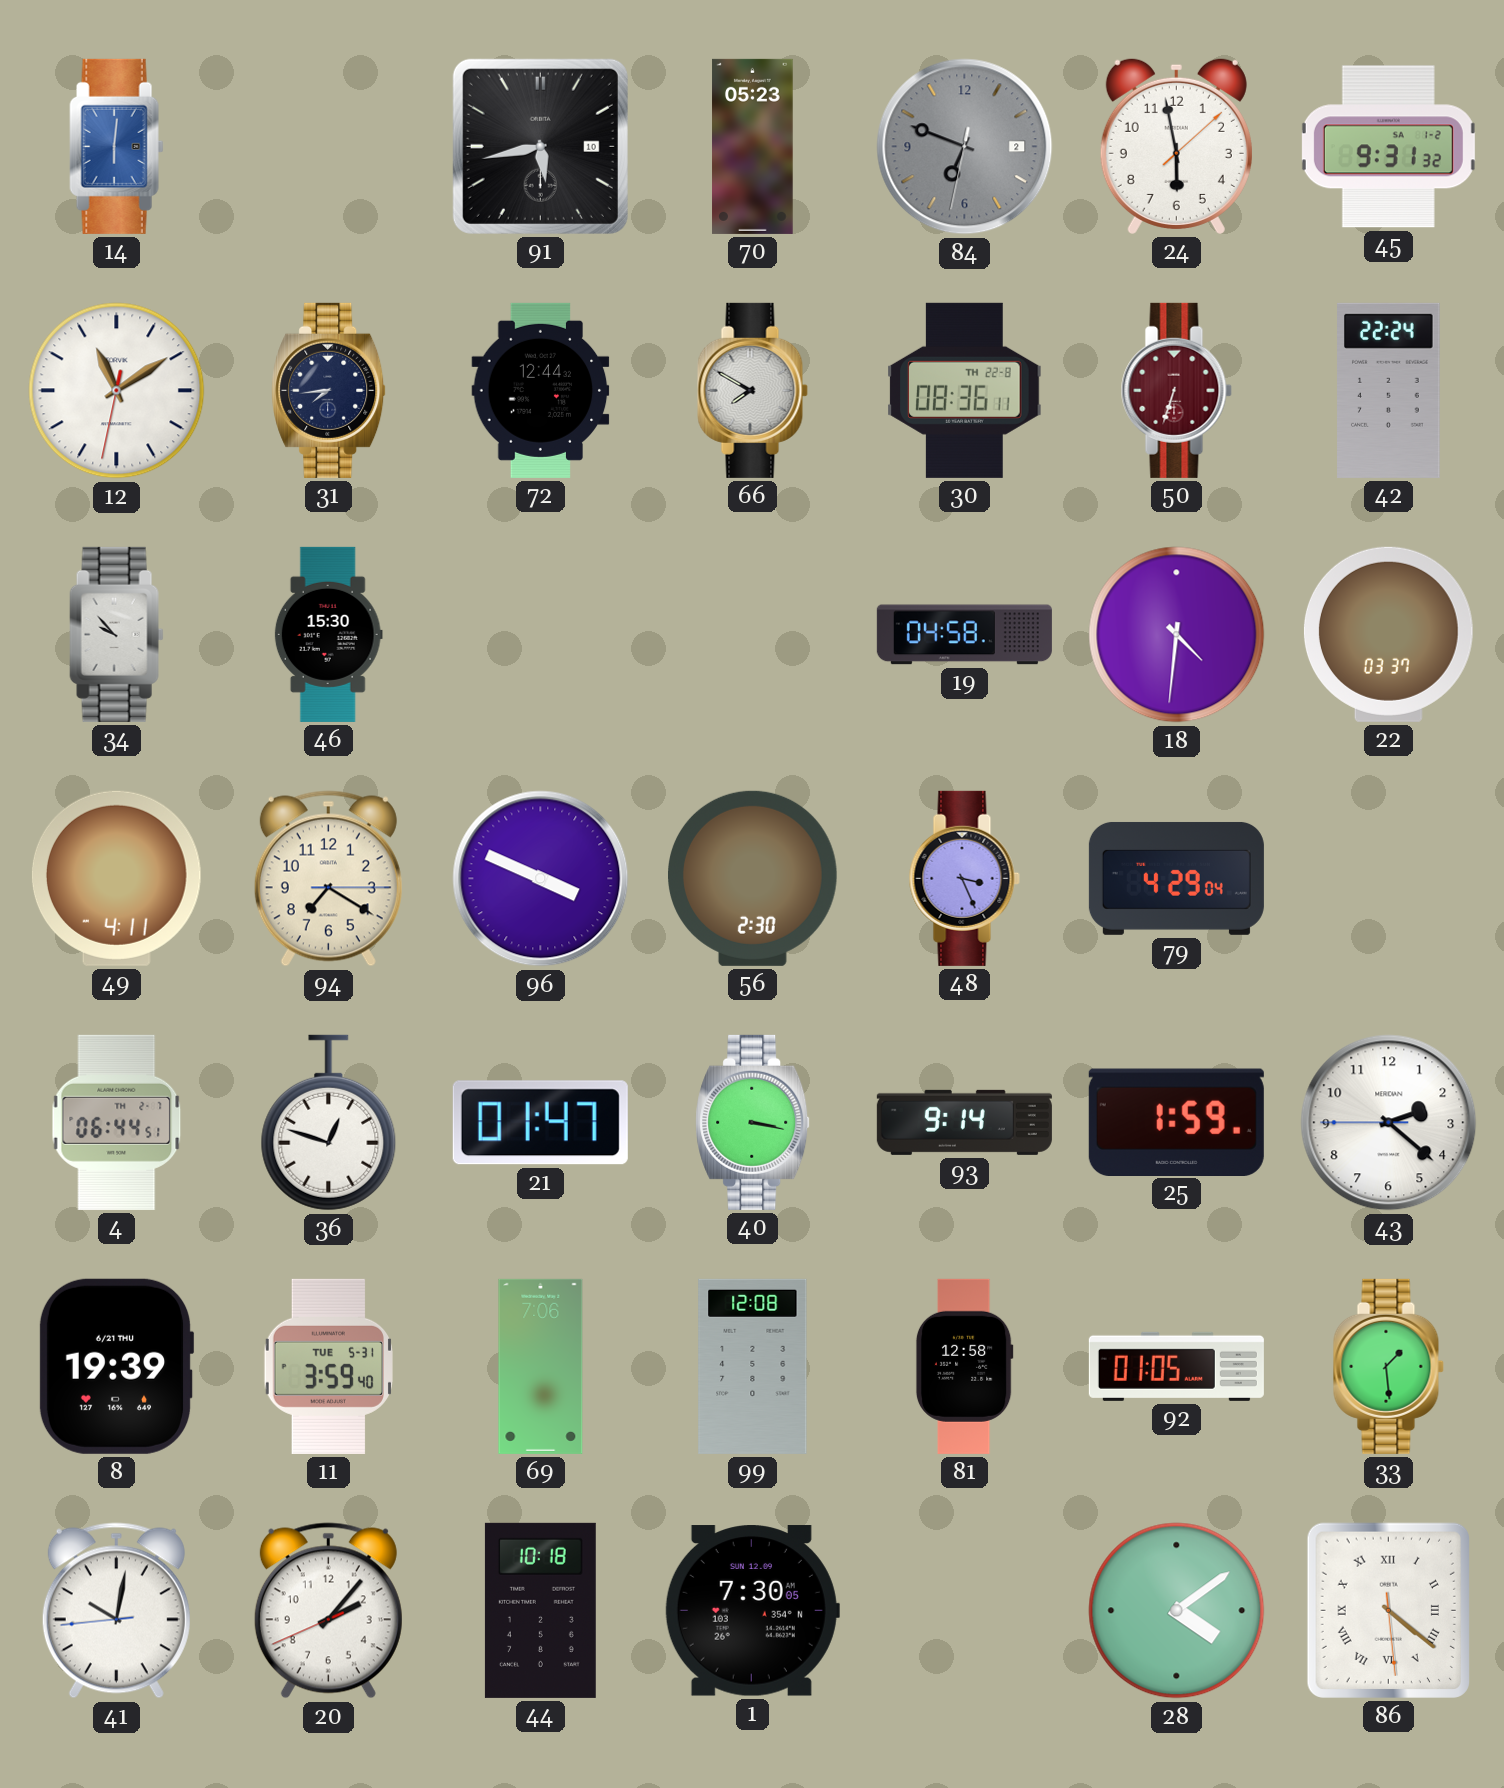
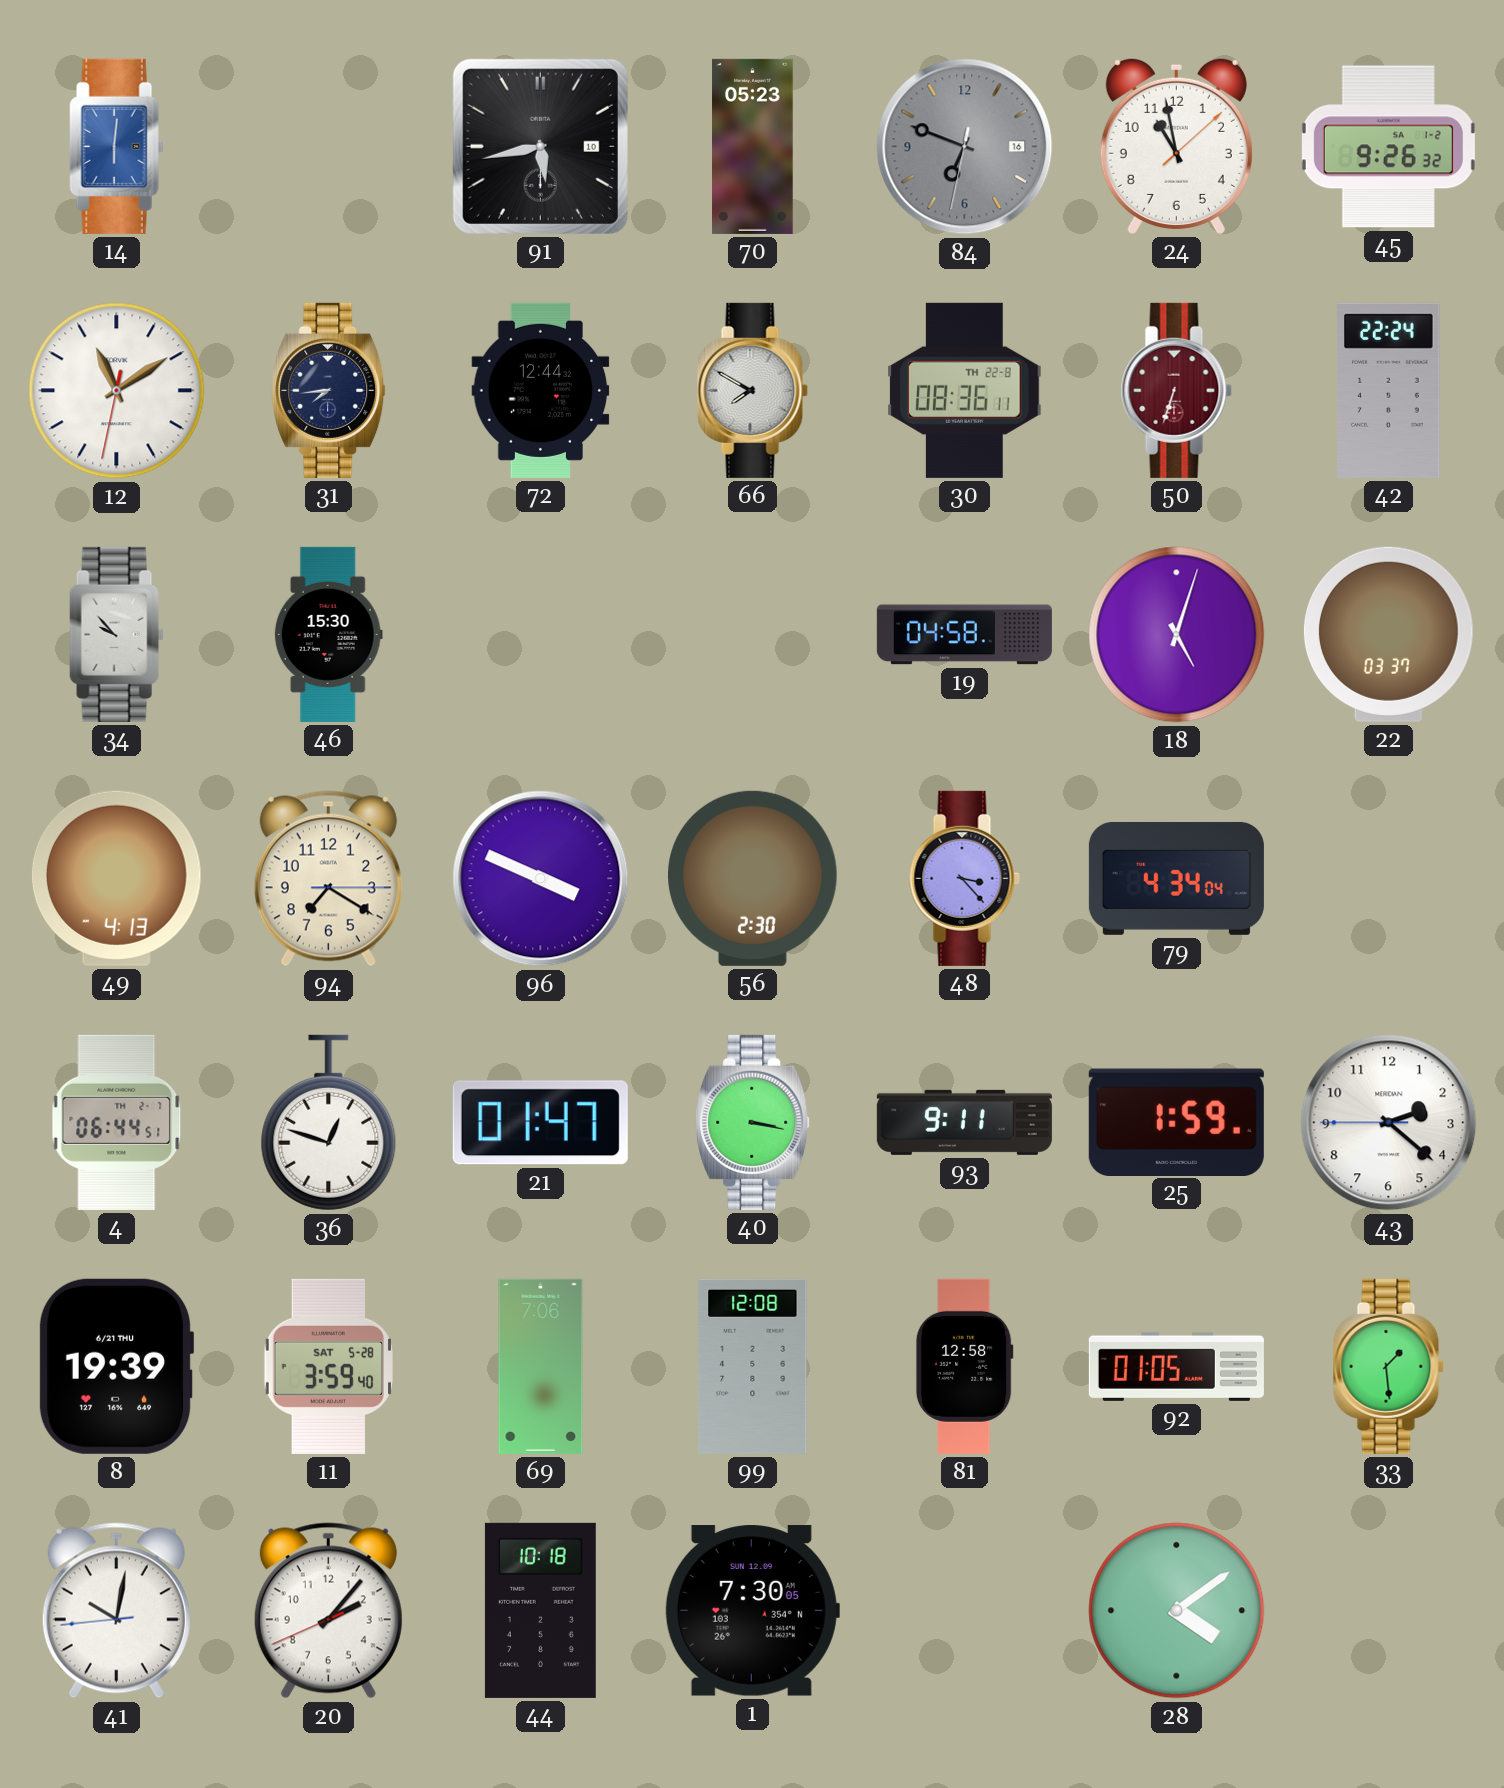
84 date: 2 -> 16 (965, 147)
24: 5:58 -> 10:58 (1176, 146)
45: 9:31 -> 9:26 (1388, 147)
18: 4:31 -> 5:03 (1177, 635)
49: 4:11 -> 4:13 (116, 878)
48: 3:26 -> 3:23 (964, 878)
79: 4:29 -> 4:34 (1176, 878)
93: 9:14 -> 9:11 (964, 1122)
11 date: TUE 5-31 -> SAT 5-28 (328, 1366)
86: 4:21 -> none (1388, 1610)
